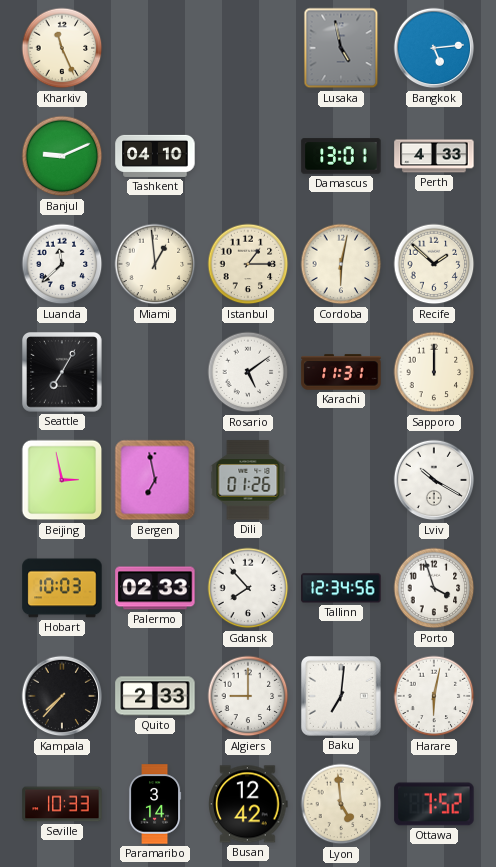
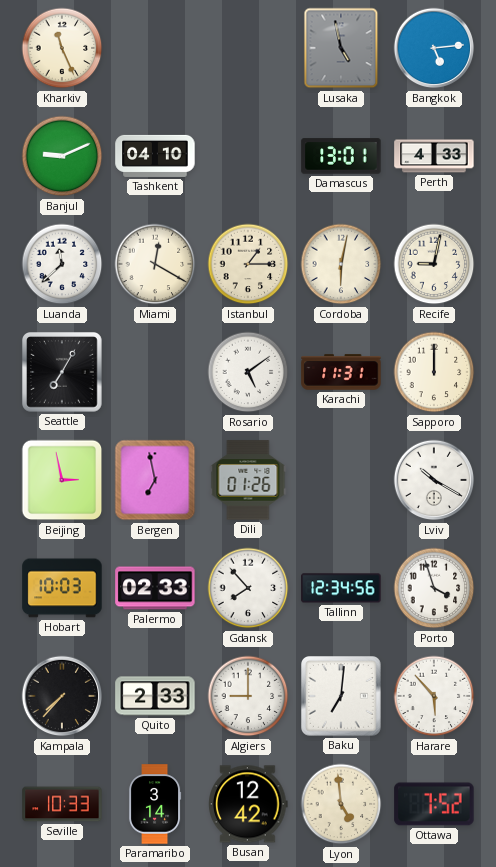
Miami: 12:59 -> 12:20 (155, 264)
Recife: 1:52 -> 9:02 (434, 264)
Harare: 6:02 -> 5:53 (434, 696)
